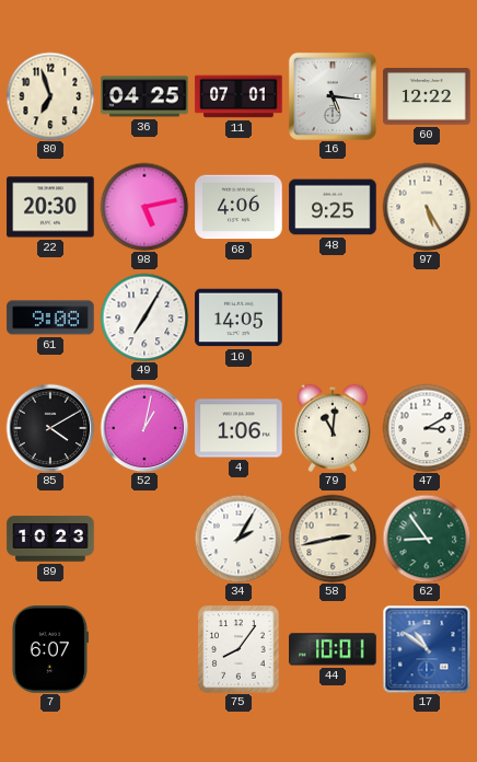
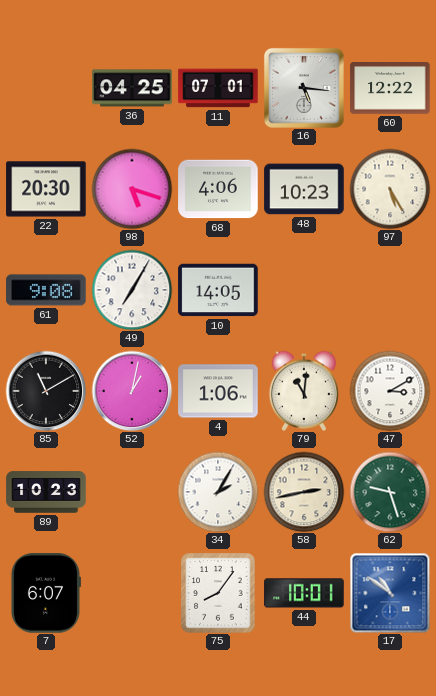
80: 6:57 -> none (50, 96)
98: 5:13 -> 5:18 (132, 189)
48: 9:25 -> 10:23 (304, 189)
85: 4:10 -> 11:10 (46, 391)
62: 8:54 -> 9:27 (390, 492)
